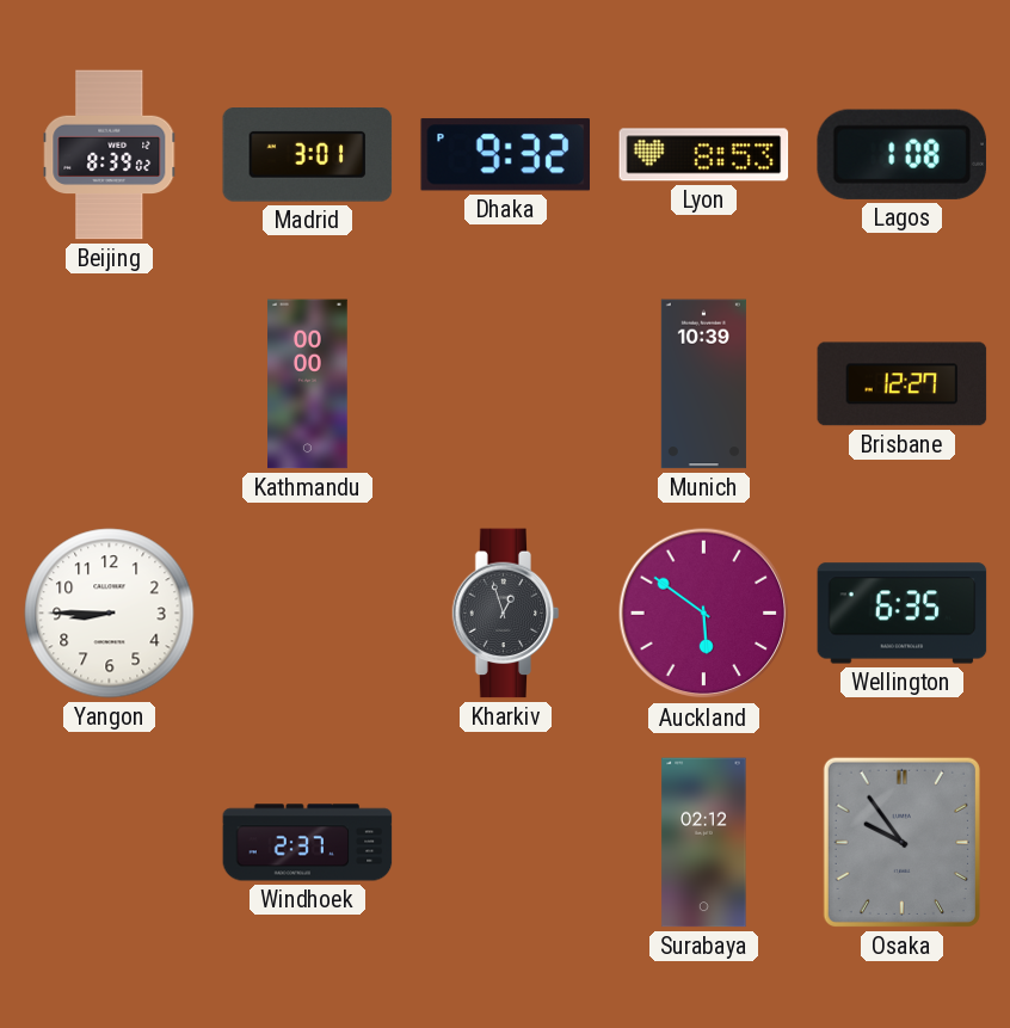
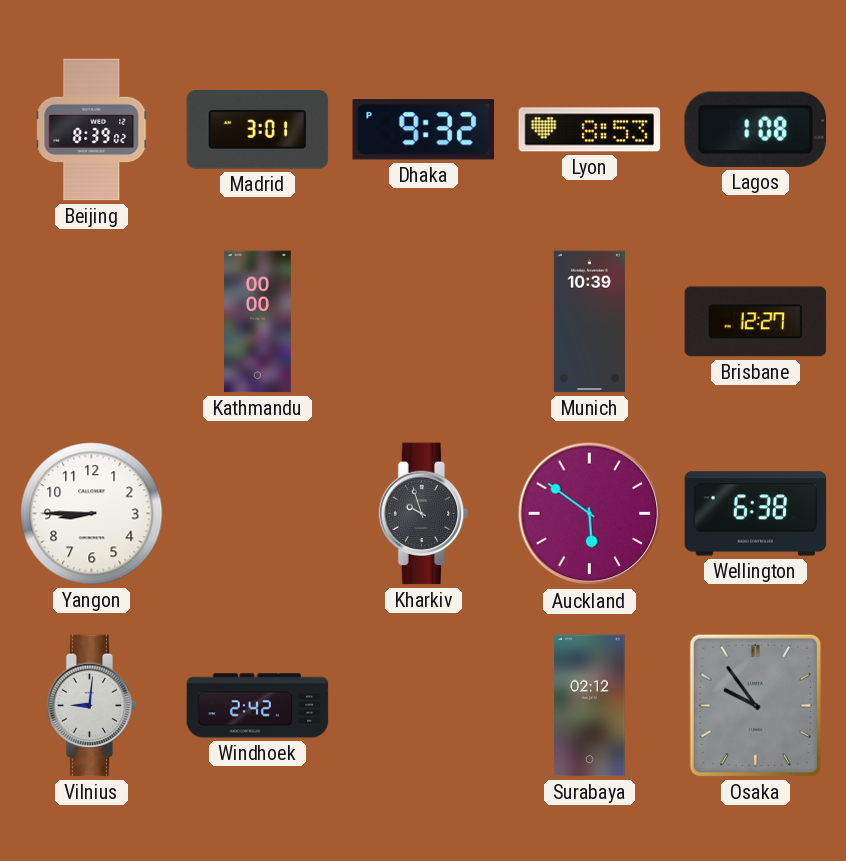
Kharkiv: 12:57 -> 9:57 (424, 514)
Wellington: 6:35 -> 6:38 (756, 514)
Vilnius: none -> 9:01 (92, 706)
Windhoek: 2:37 -> 2:42 (258, 706)
